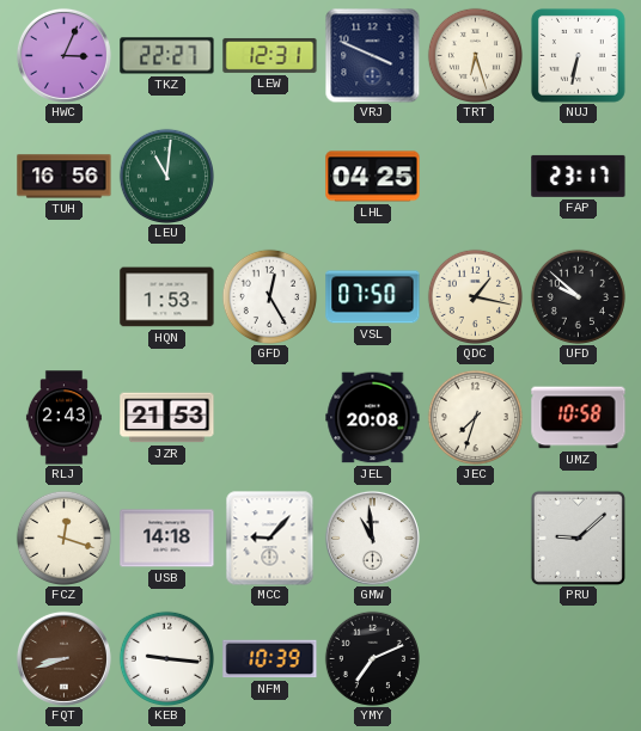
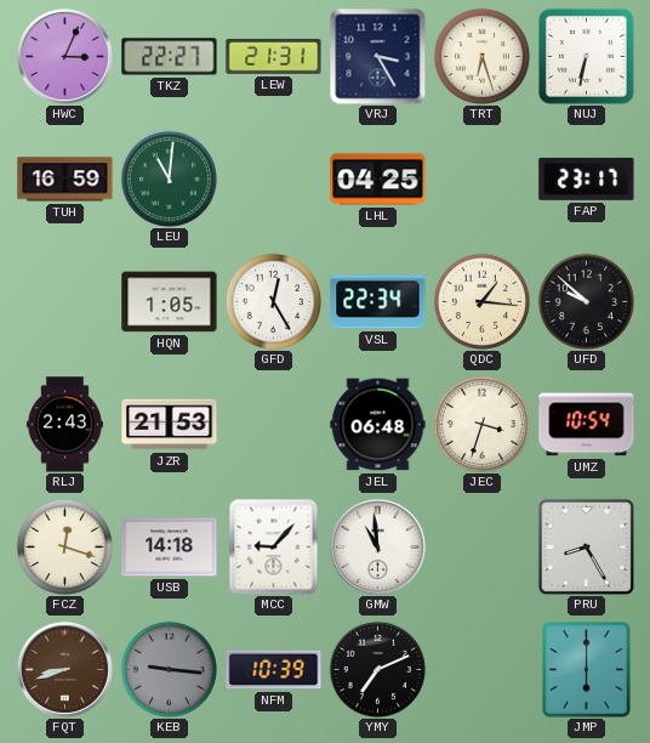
LEW: 12:31 -> 21:31 (274, 56)
VRJ: 3:49 -> 3:25 (377, 56)
TUH: 16:56 -> 16:59 (65, 180)
HQN: 1:53 -> 1:05 (170, 302)
VSL: 07:50 -> 22:34 (378, 302)
QDC: 1:17 -> 1:16 (481, 301)
JEL: 20:08 -> 06:48 (378, 425)
JEC: 7:33 -> 3:33 (481, 424)
UMZ: 10:58 -> 10:54 (587, 425)
PRU: 9:08 -> 8:25 (586, 546)
KEB dial: white -> grey (169, 669)
JMP: none -> 6:00 (586, 669)
